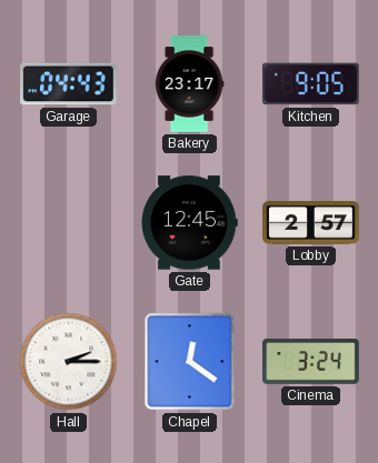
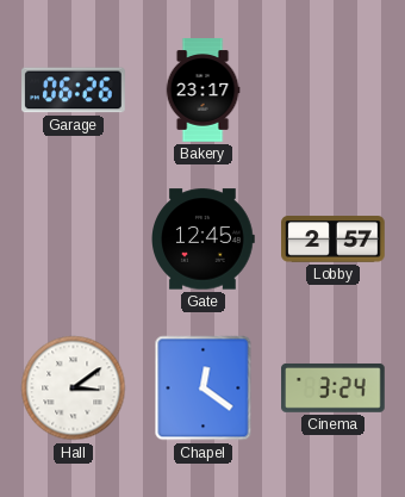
Garage: 04:43 -> 06:26 (74, 91)
Kitchen: 9:05 -> none (311, 84)
Hall: 2:15 -> 3:09 (74, 389)
